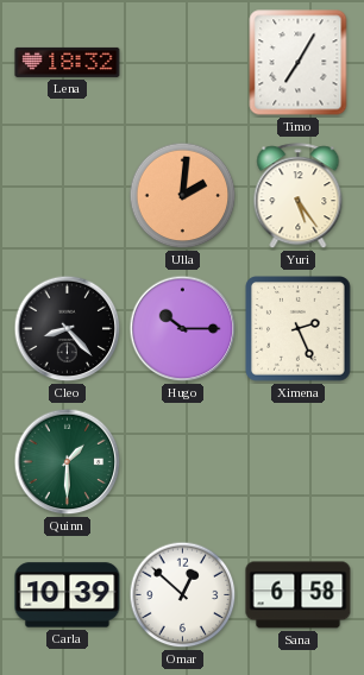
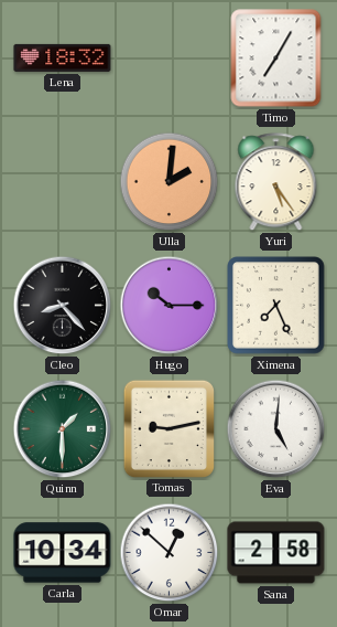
Ximena: 2:26 -> 7:26 (276, 306)
Tomas: none -> 9:13 (168, 428)
Eva: none -> 5:01 (276, 429)
Carla: 10:39 -> 10:34 (63, 553)
Sana: 6:58 -> 2:58 (276, 553)
